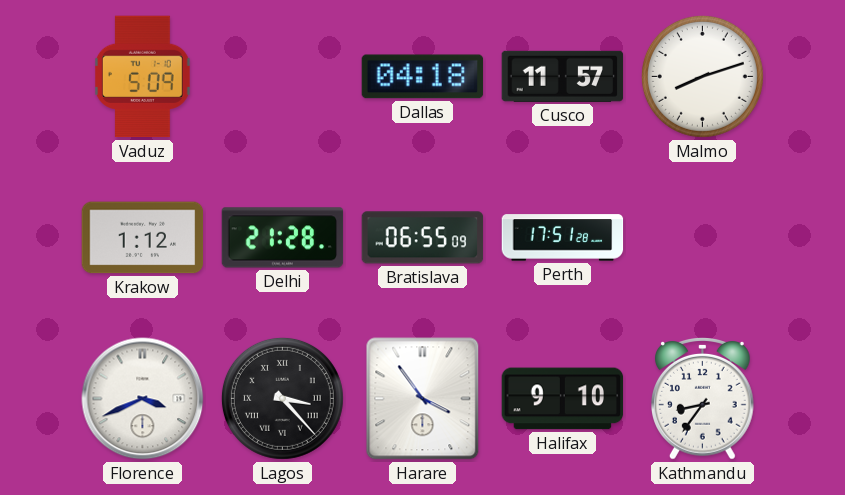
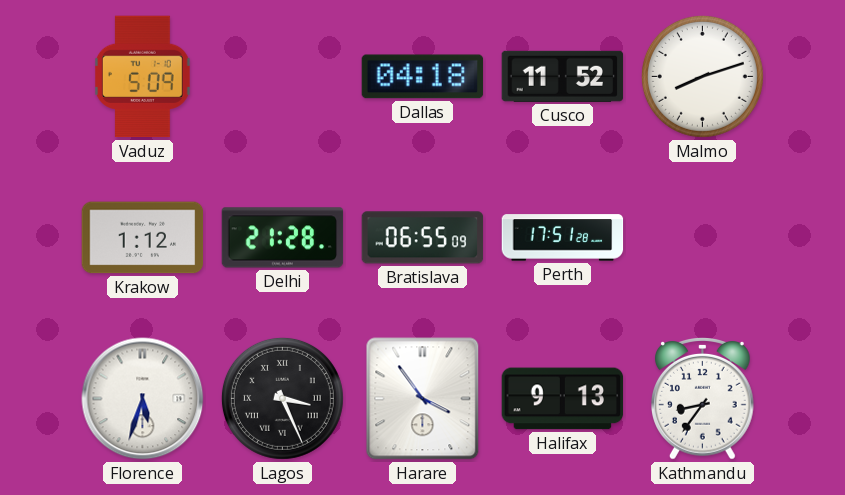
Cusco: 11:57 -> 11:52 (563, 76)
Florence: 3:41 -> 5:33 (143, 399)
Lagos: 3:23 -> 3:26 (282, 398)
Halifax: 9:10 -> 9:13 (563, 399)
